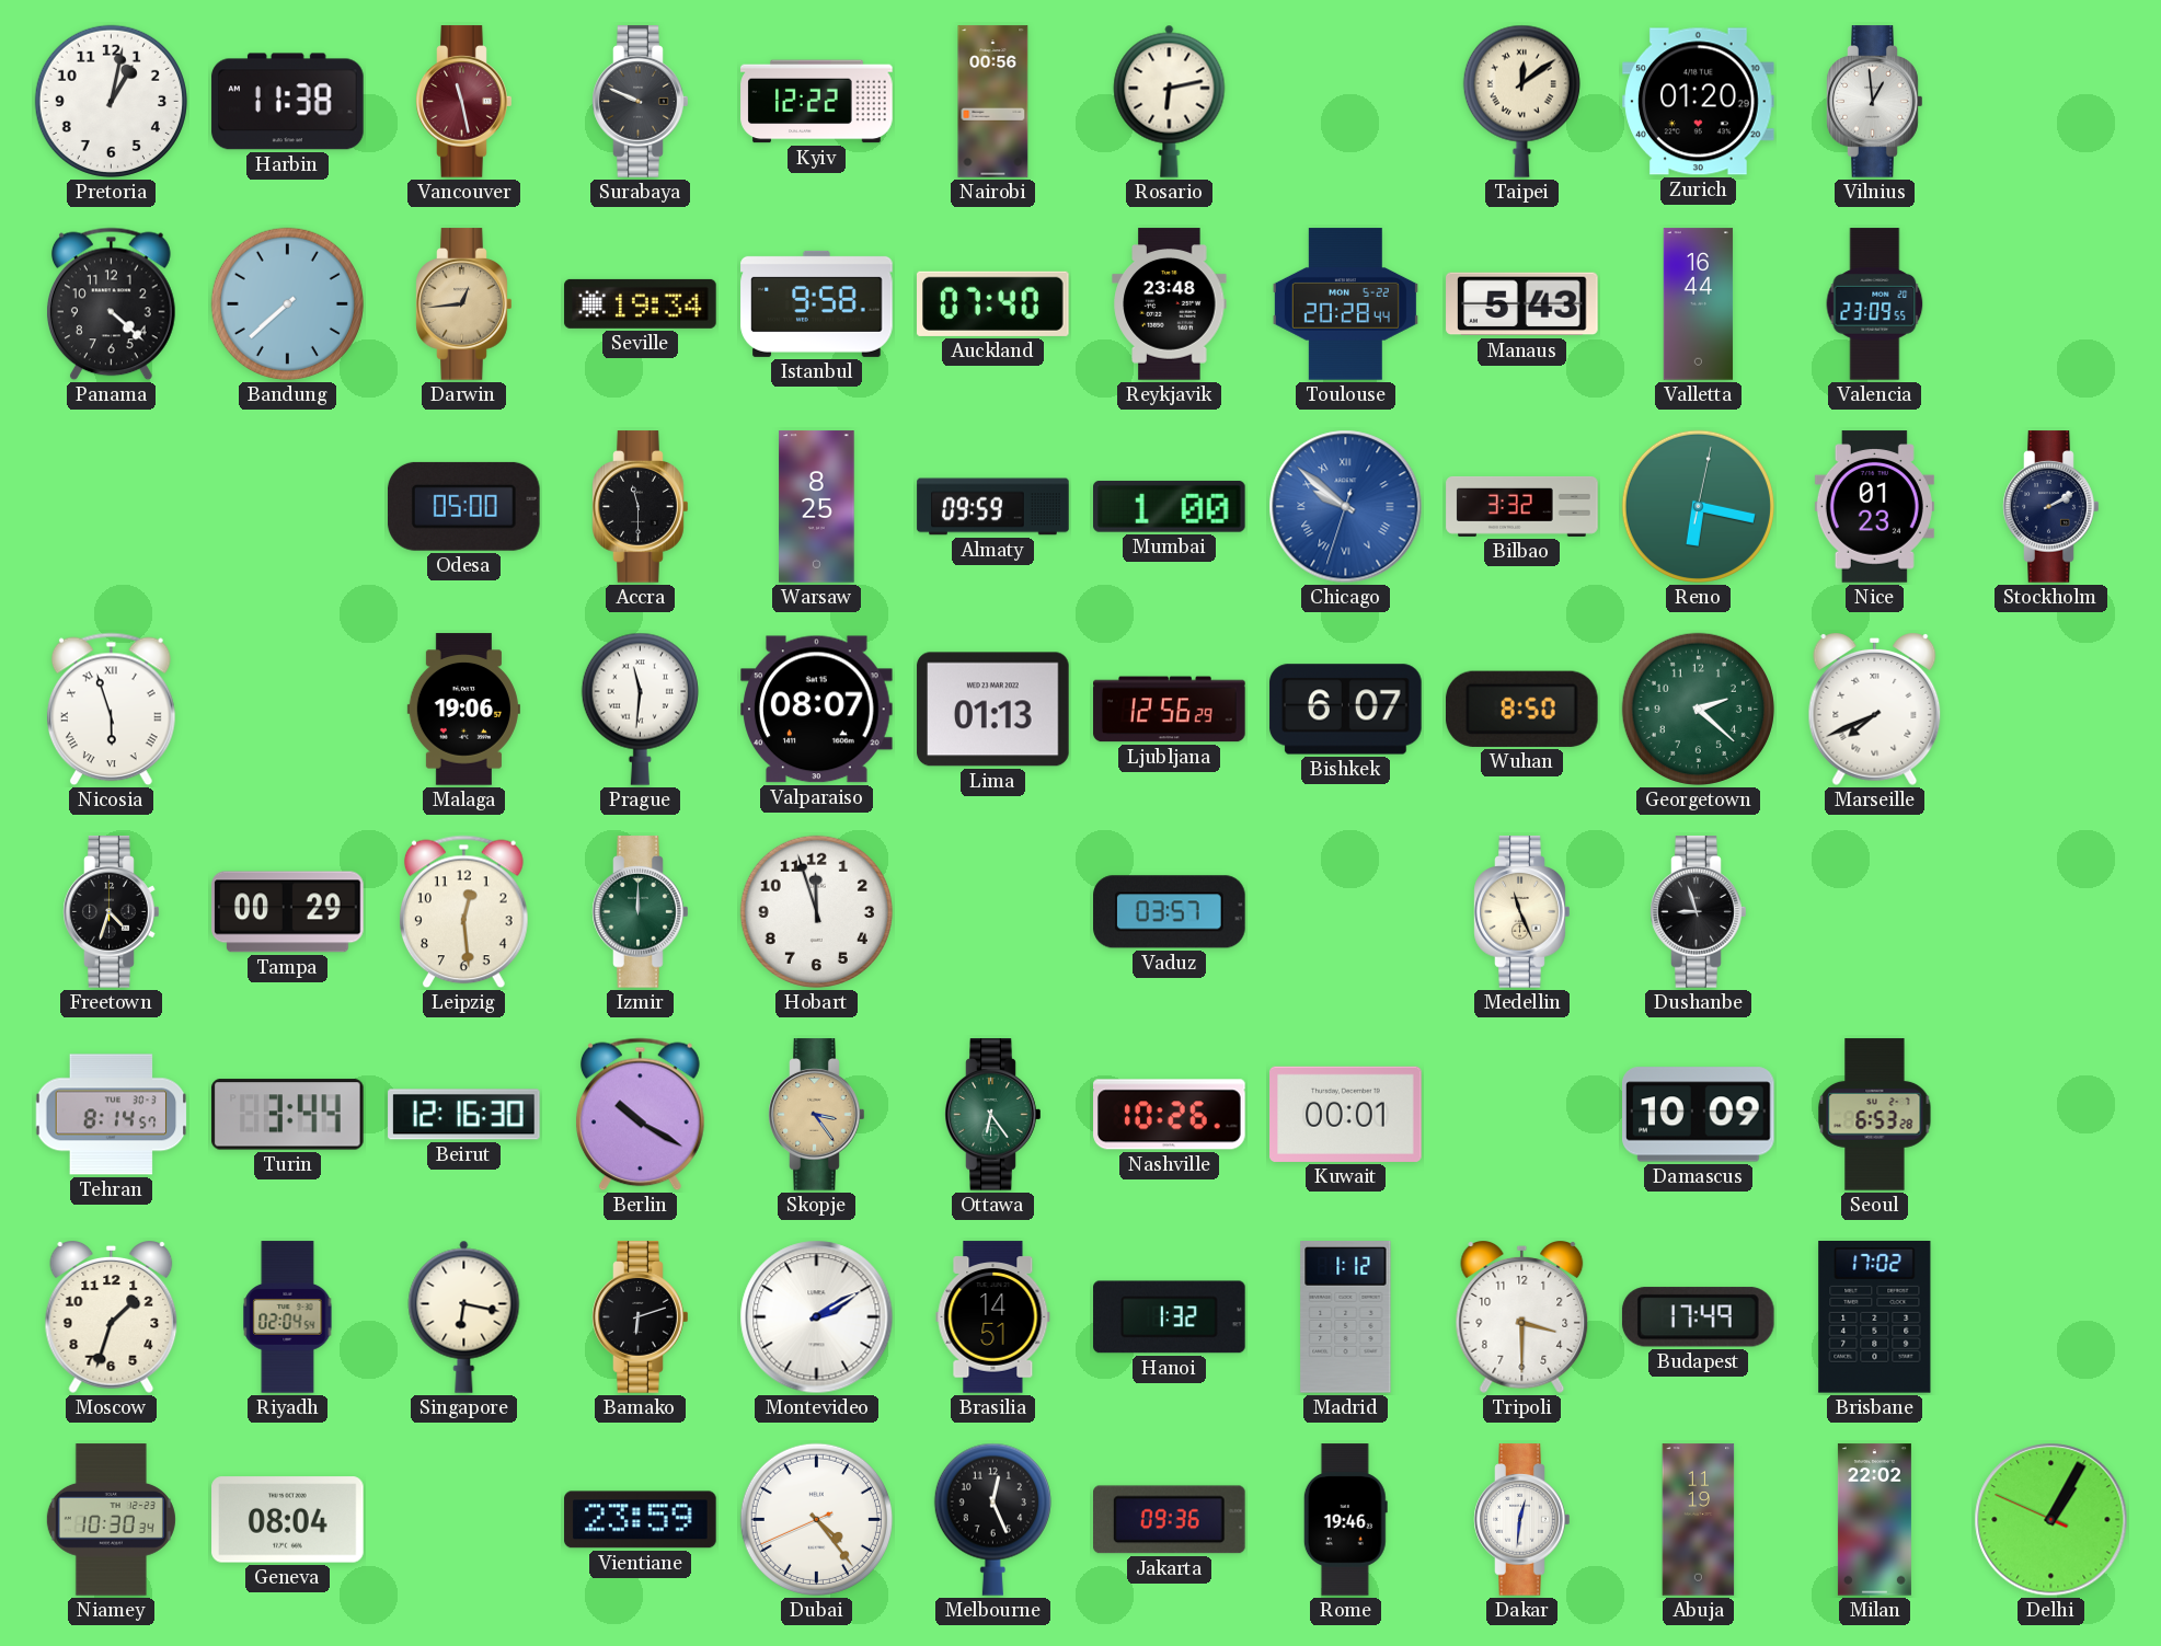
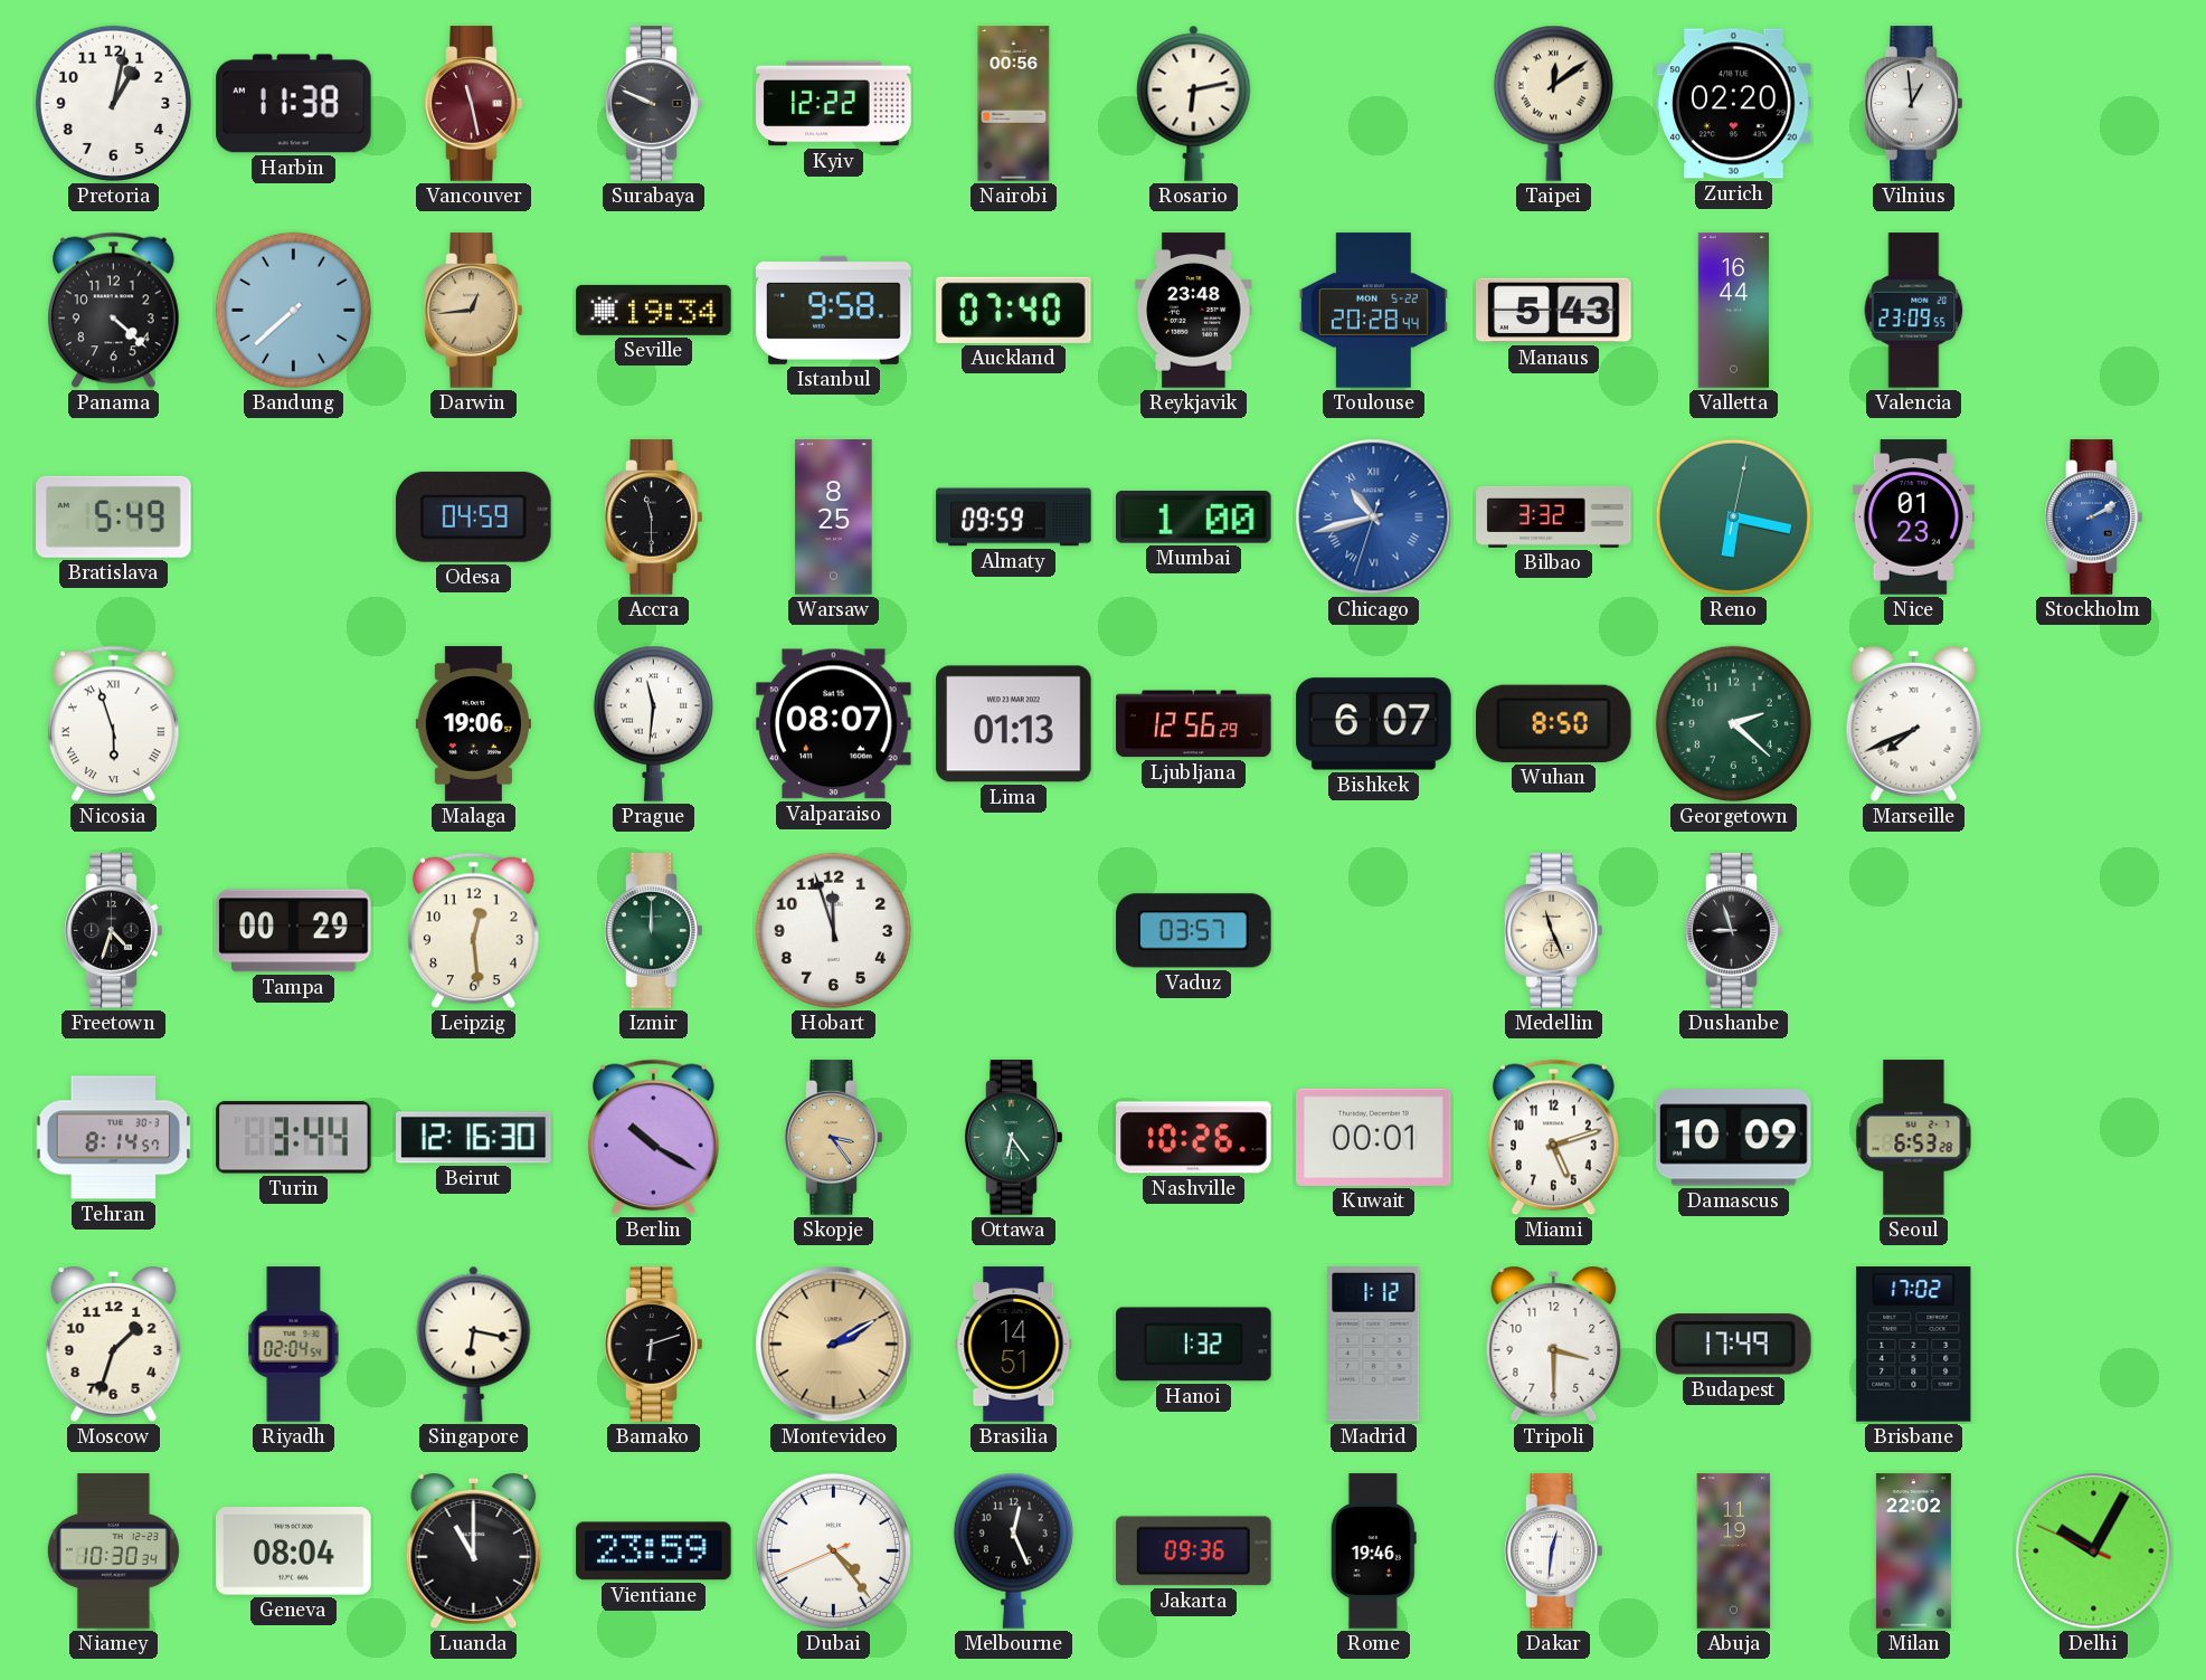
Zurich: 01:20 -> 02:20 (1734, 104)
Bratislava: none -> 5:49 (114, 516)
Odesa: 05:00 -> 04:59 (473, 516)
Chicago: 9:51 -> 10:42 (1374, 518)
Stockholm dial: navy -> blue (2094, 518)
Miami: none -> 5:12 (1553, 1138)
Montevideo dial: white -> champagne (834, 1345)
Luanda: none -> 11:00 (474, 1553)
Delhi: 1:04 -> 10:04 (2094, 1551)
